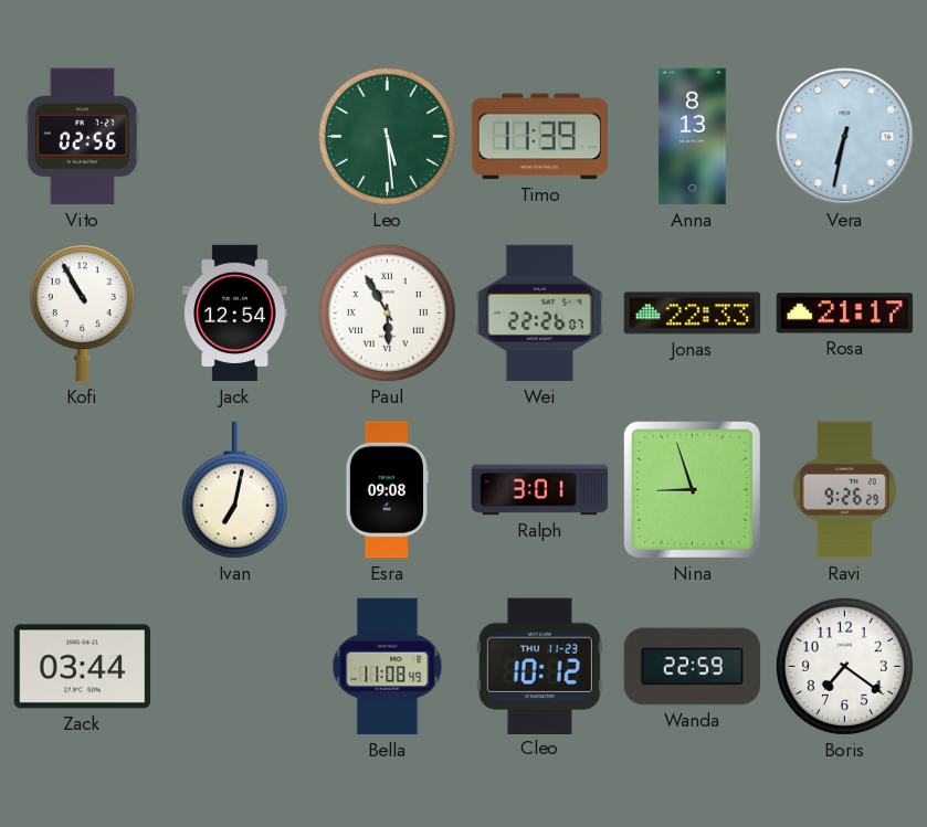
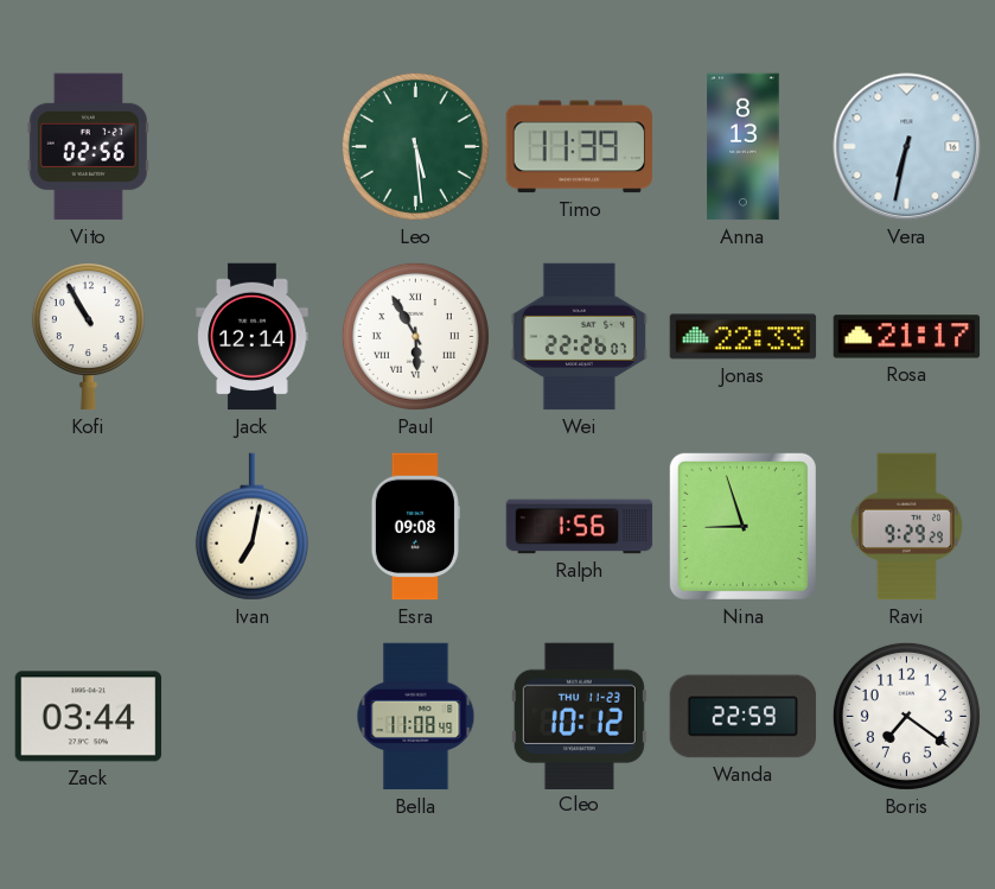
Jack: 12:54 -> 12:14 (253, 337)
Ralph: 3:01 -> 1:56 (580, 527)
Ravi: 9:26 -> 9:29 (906, 527)
